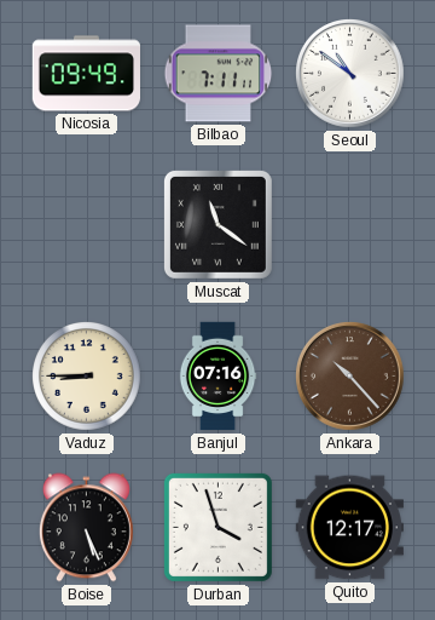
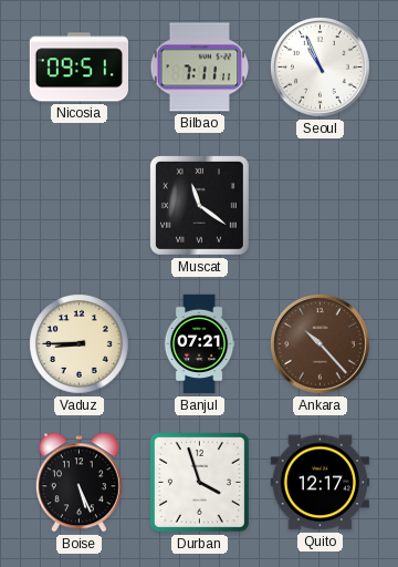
Nicosia: 09:49 -> 09:51 (78, 68)
Seoul: 10:51 -> 10:56 (321, 68)
Banjul: 07:16 -> 07:21 (199, 344)
